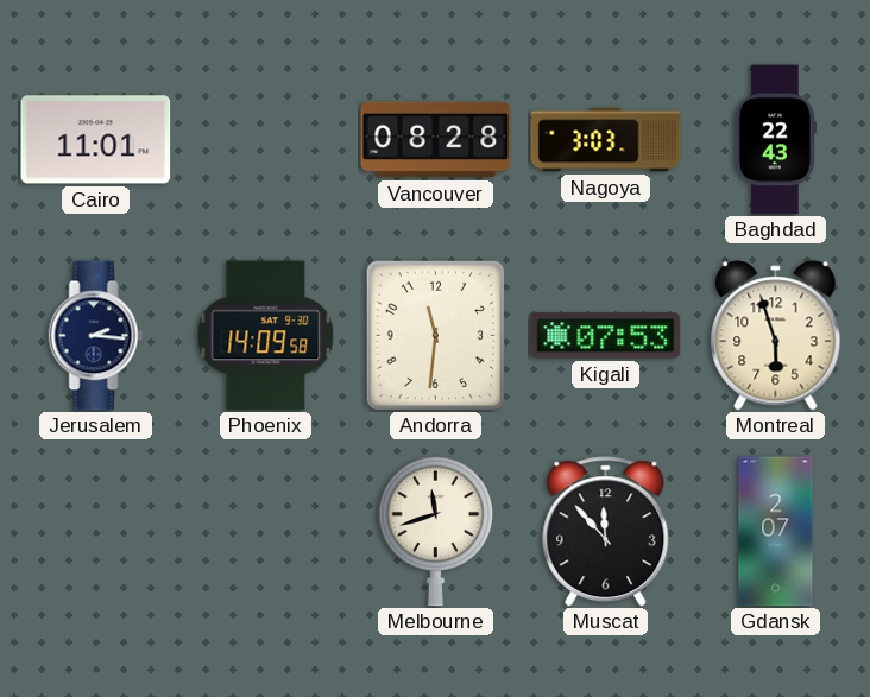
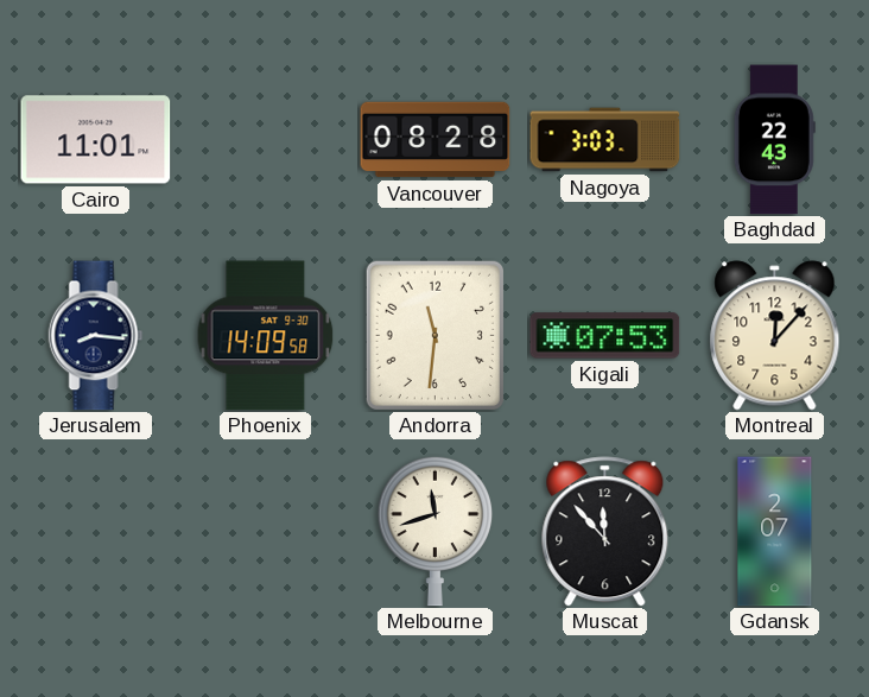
Jerusalem: 2:16 -> 8:16 (96, 336)
Montreal: 5:57 -> 12:07 (775, 336)
